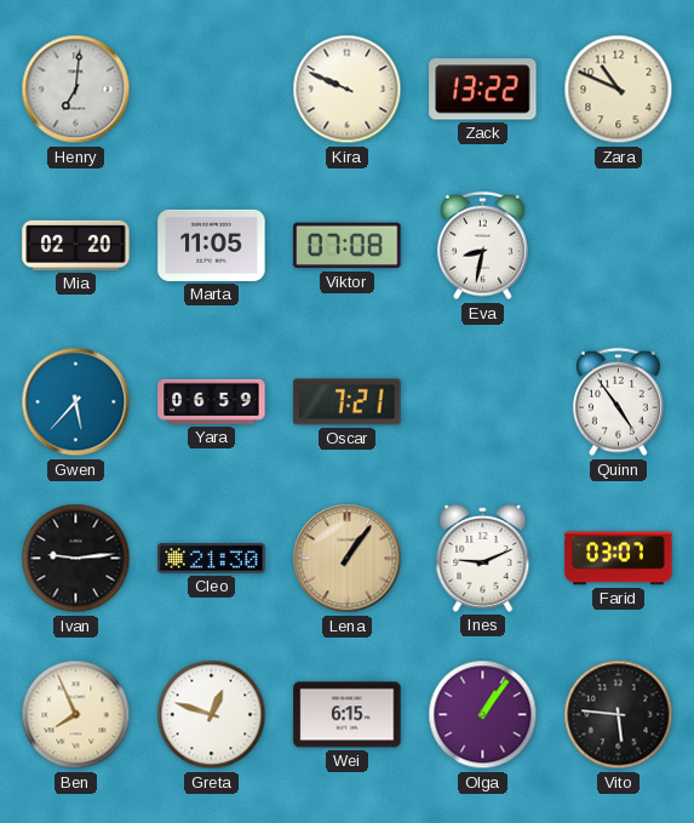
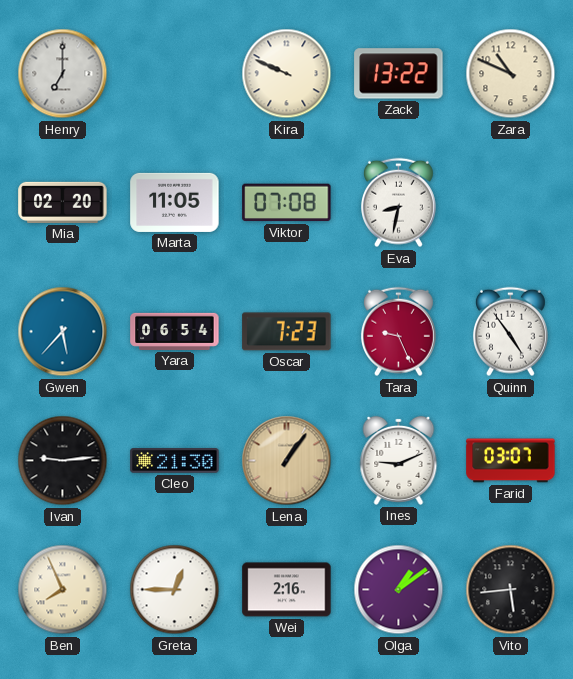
Henry: 7:01 -> 7:00 (63, 74)
Yara: 06:59 -> 06:54 (175, 331)
Oscar: 7:21 -> 7:23 (287, 332)
Tara: none -> 9:26 (398, 332)
Greta: 12:48 -> 12:45 (175, 590)
Wei: 6:15 -> 2:16 (287, 590)
Olga: 1:06 -> 1:09 (399, 590)
Vito: 5:46 -> 5:44 (511, 590)
